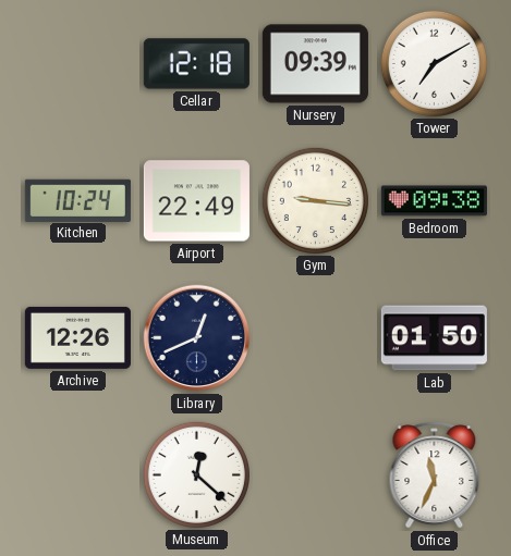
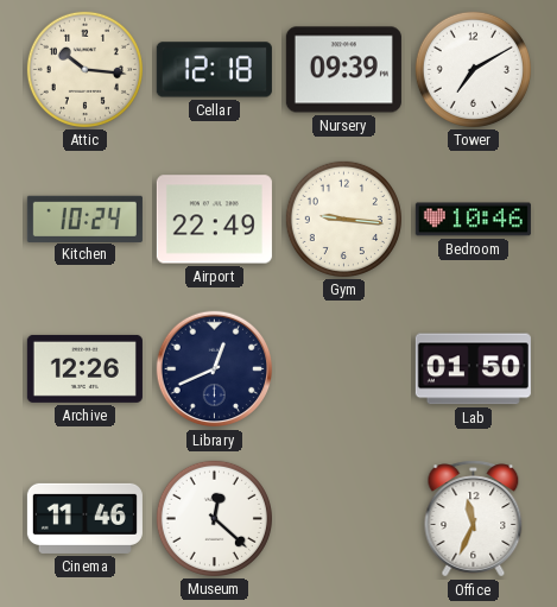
Attic: none -> 10:16 (84, 69)
Bedroom: 09:38 -> 10:46 (473, 220)
Cinema: none -> 11:46 (84, 518)
